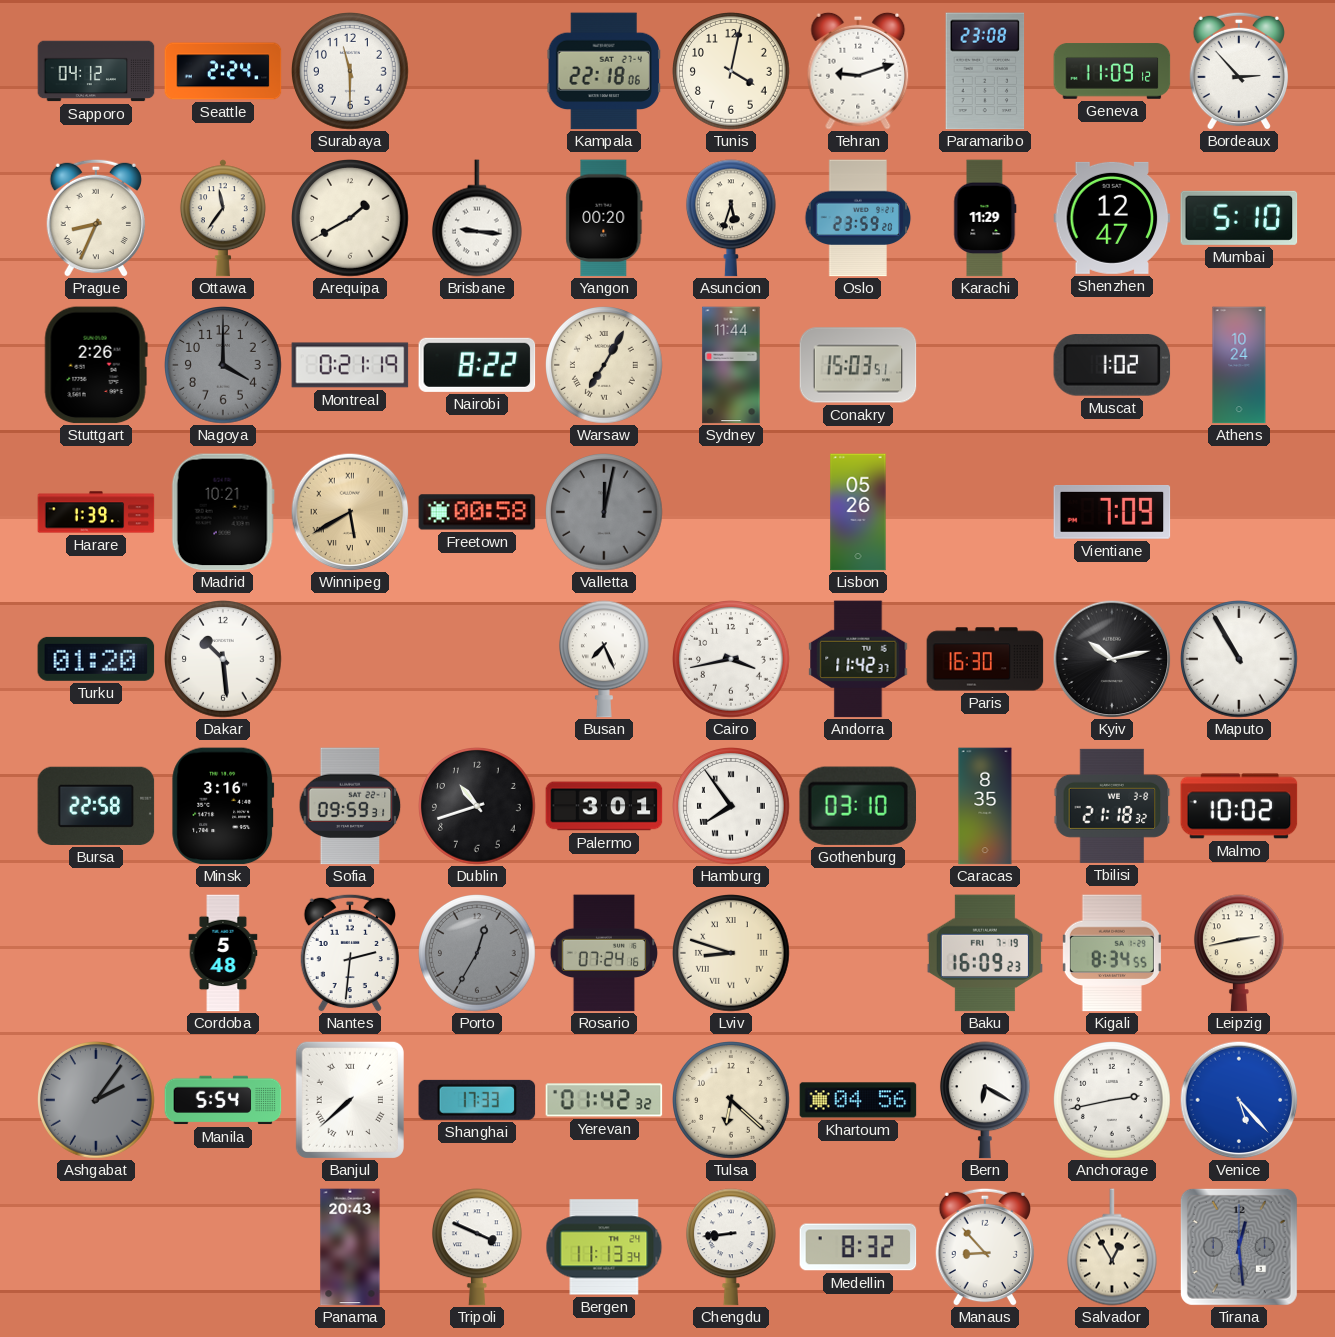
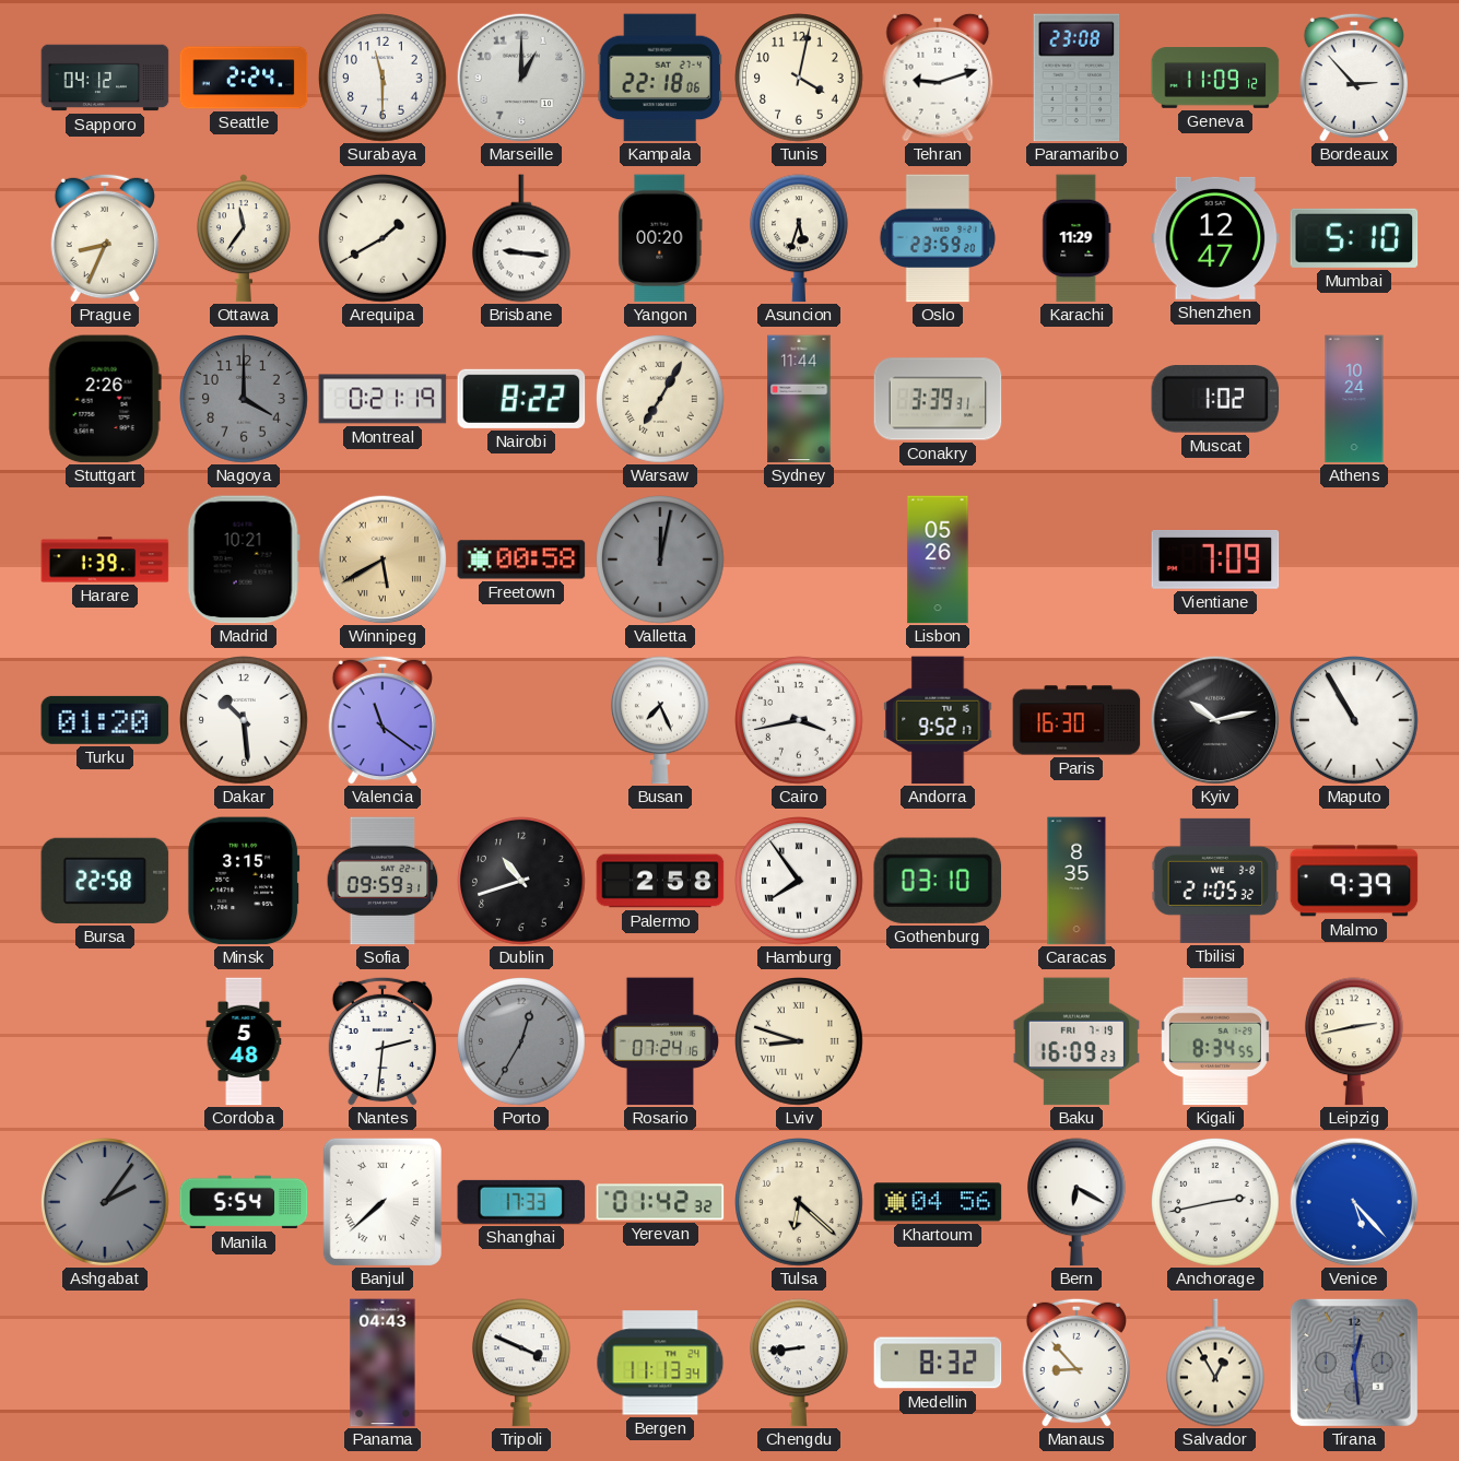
Marseille: none -> 1:00 (521, 78)
Conakry: 15:03 -> 3:39 (938, 399)
Valencia: none -> 11:21 (383, 720)
Andorra: 11:42 -> 9:52 (938, 720)
Minsk: 3:16 -> 3:15 (244, 881)
Palermo: 3:01 -> 2:58 (660, 881)
Tbilisi: 21:18 -> 21:05 (1215, 881)
Malmo: 10:02 -> 9:39 (1354, 881)
Panama: 20:43 -> 04:43 (383, 1363)
